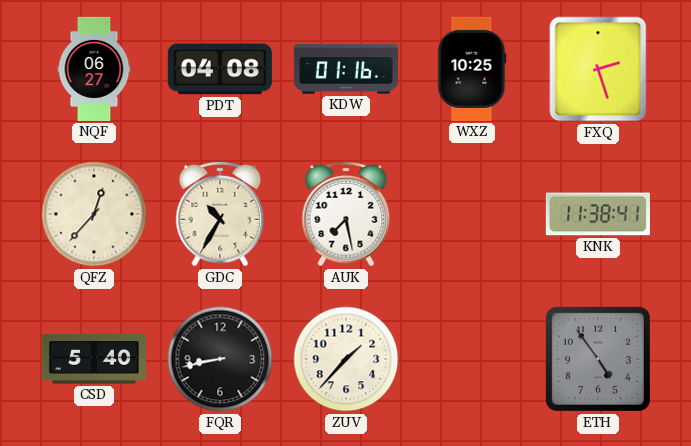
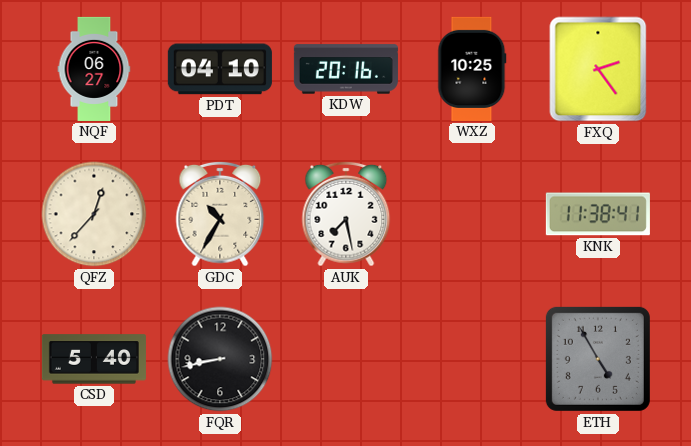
PDT: 04:08 -> 04:10 (220, 69)
KDW: 01:16 -> 20:16 (346, 69)
FXQ: 2:27 -> 2:24 (598, 69)
ZUV: 1:37 -> none (346, 359)
ETH: 4:54 -> 4:55 (598, 359)
